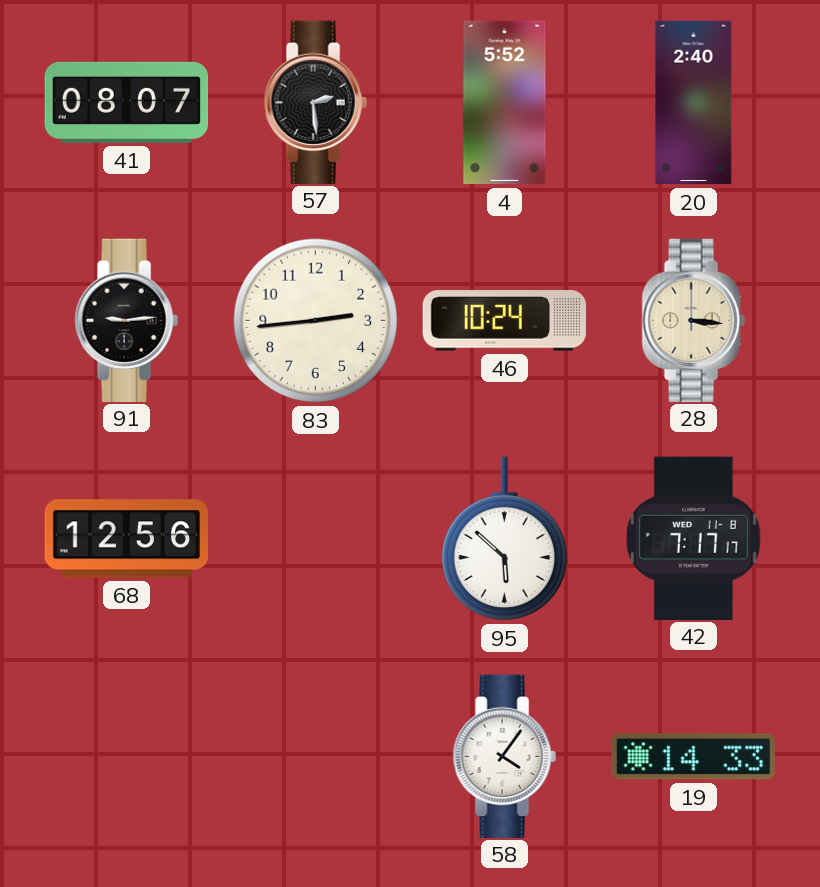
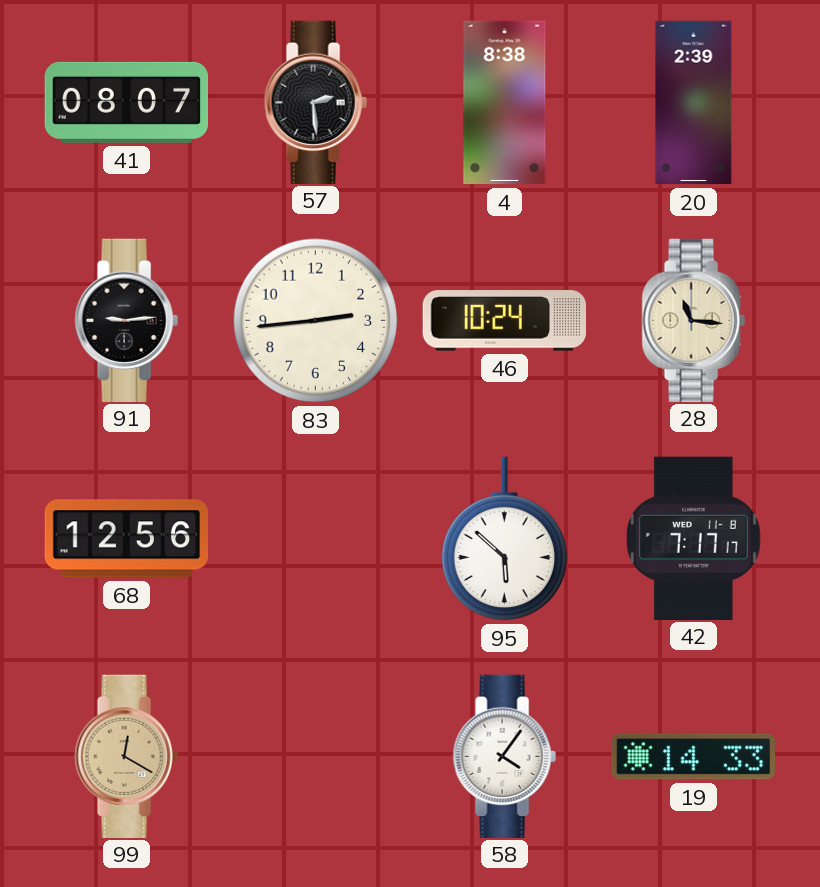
4: 5:52 -> 8:38 (505, 103)
20: 2:40 -> 2:39 (694, 103)
28: 3:16 -> 11:16 (693, 320)
99: none -> 12:20 (126, 756)
